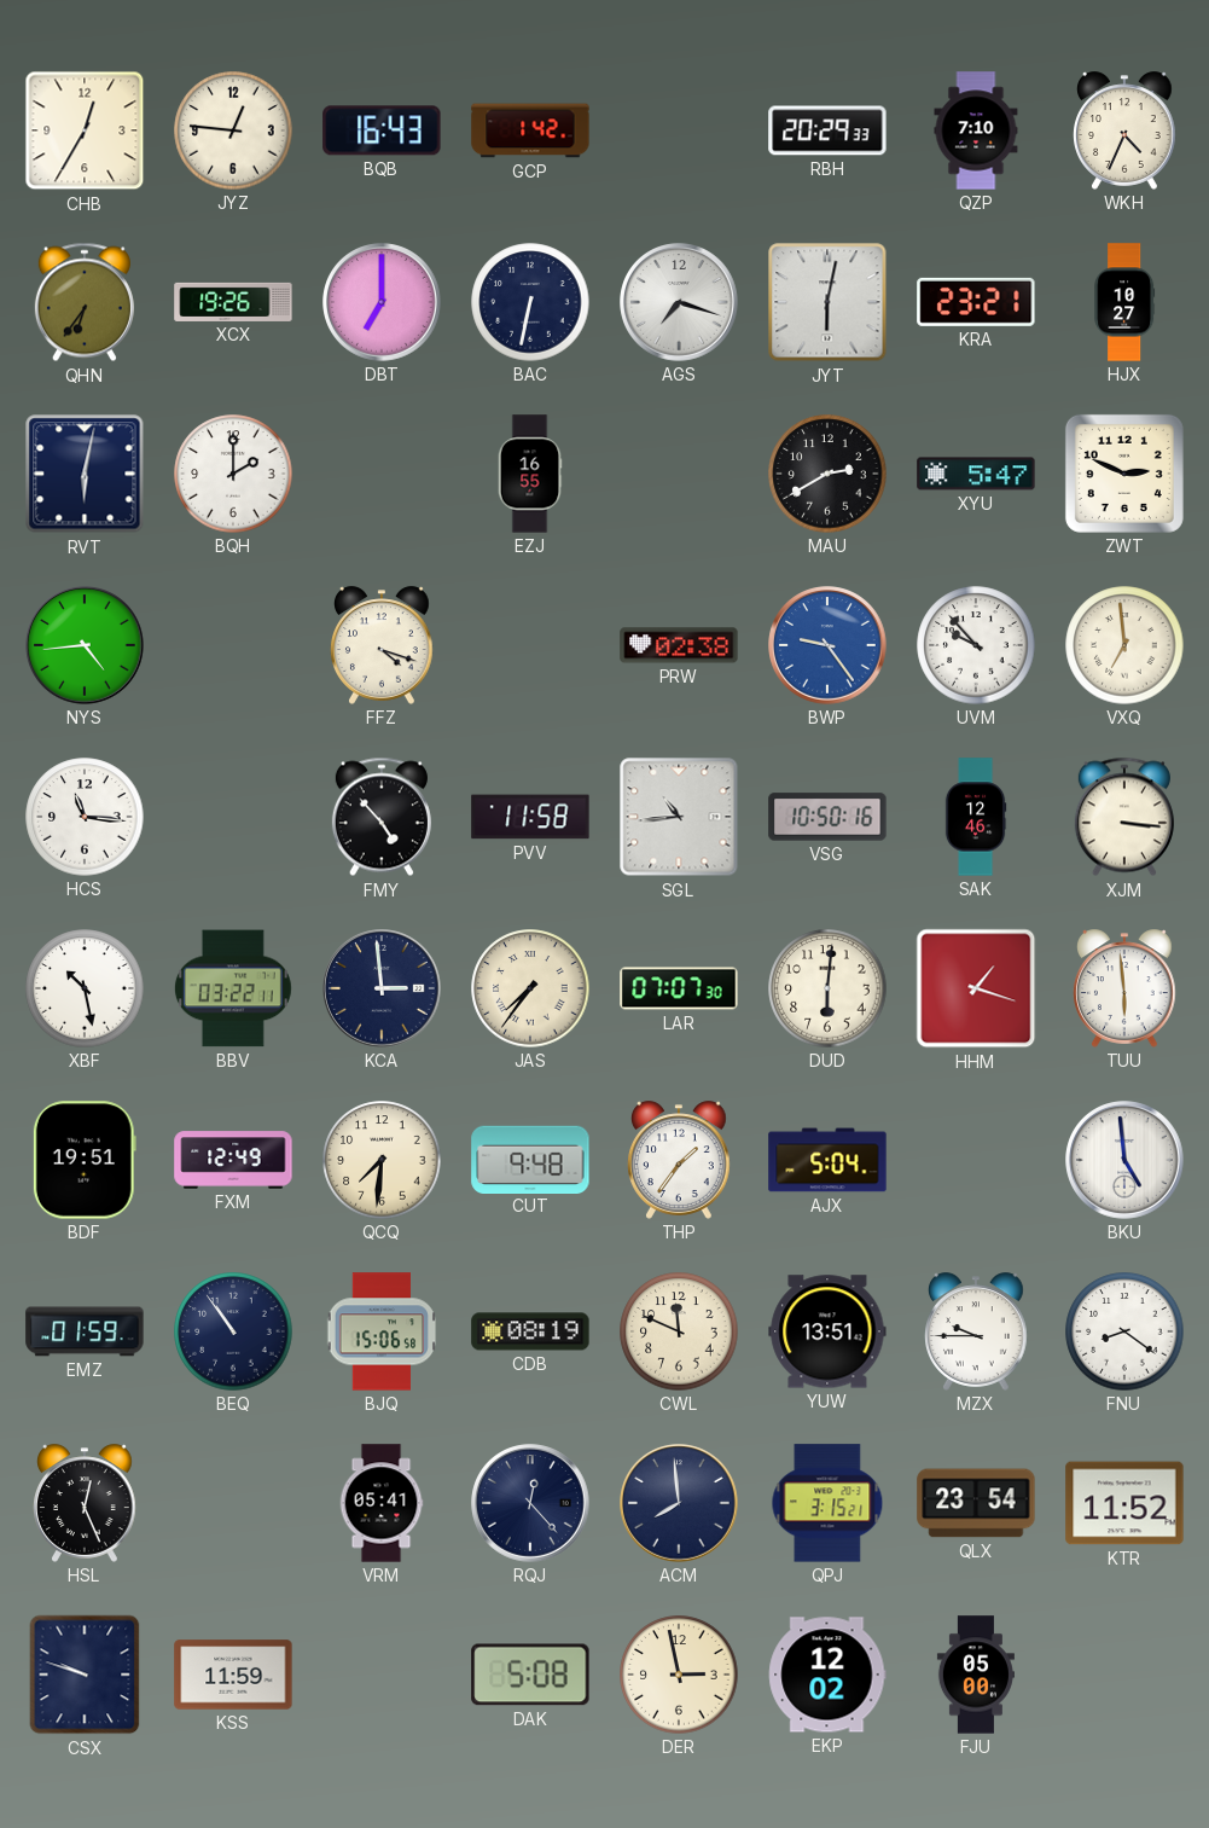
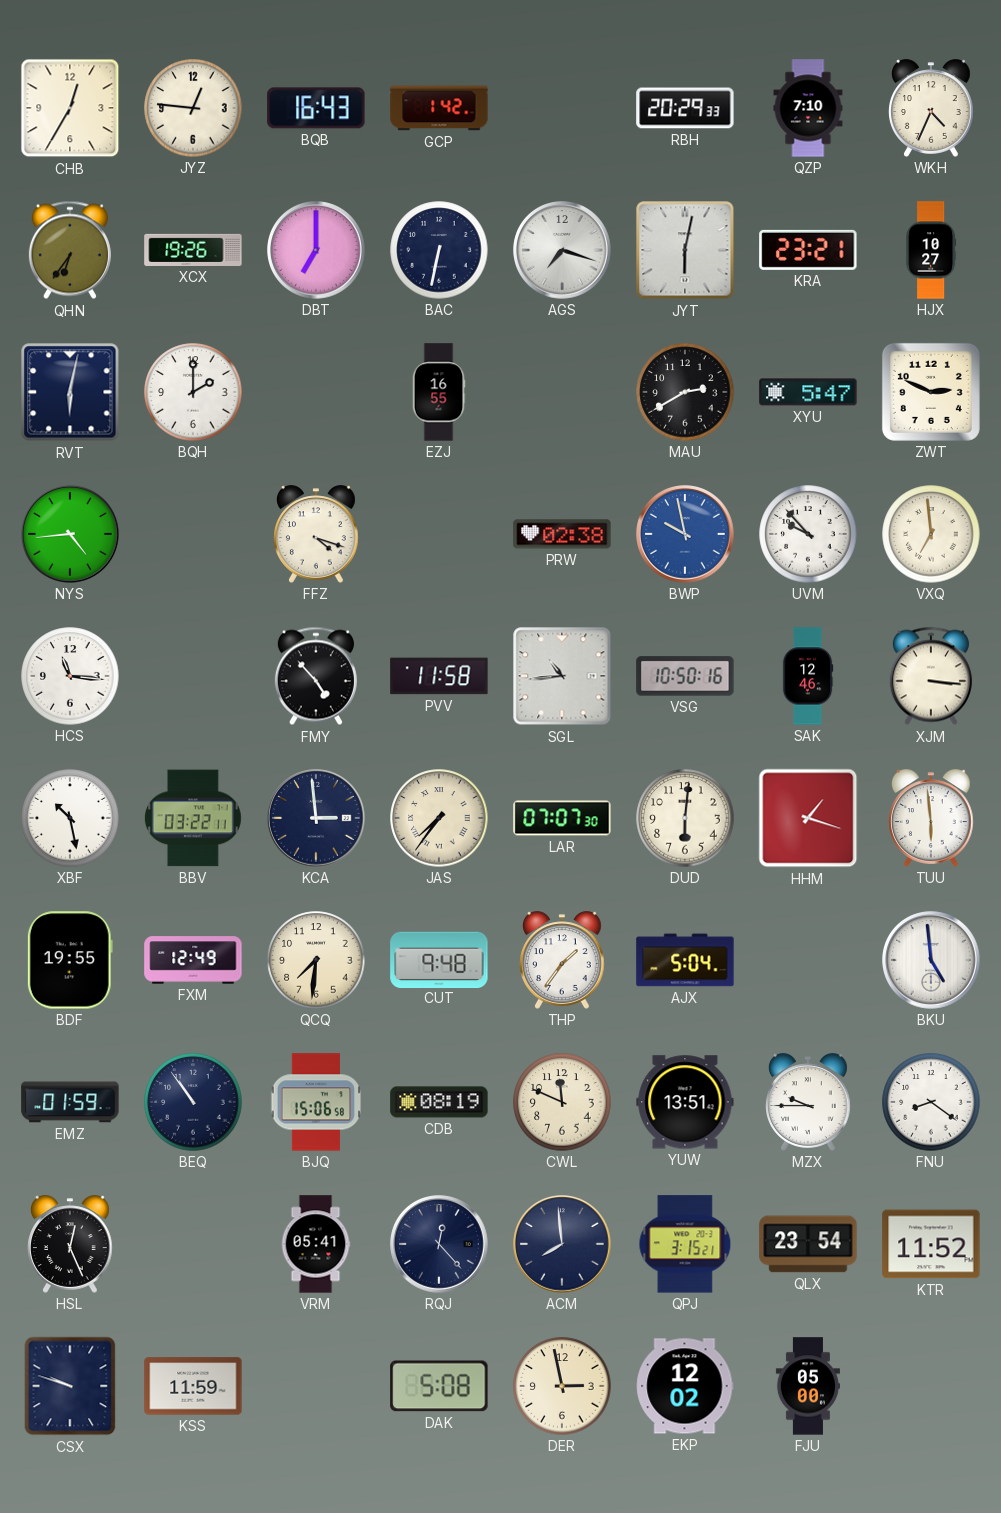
BWP: 9:24 -> 9:58 (685, 534)
BDF: 19:51 -> 19:55 (70, 960)
